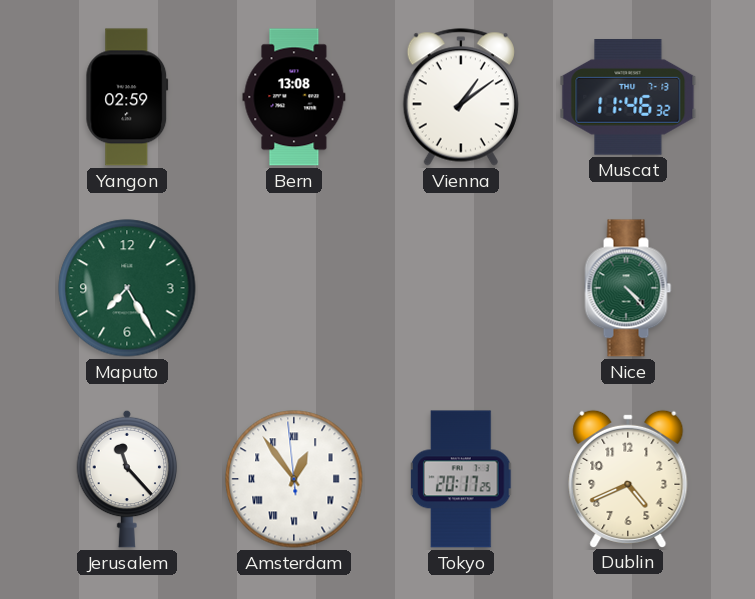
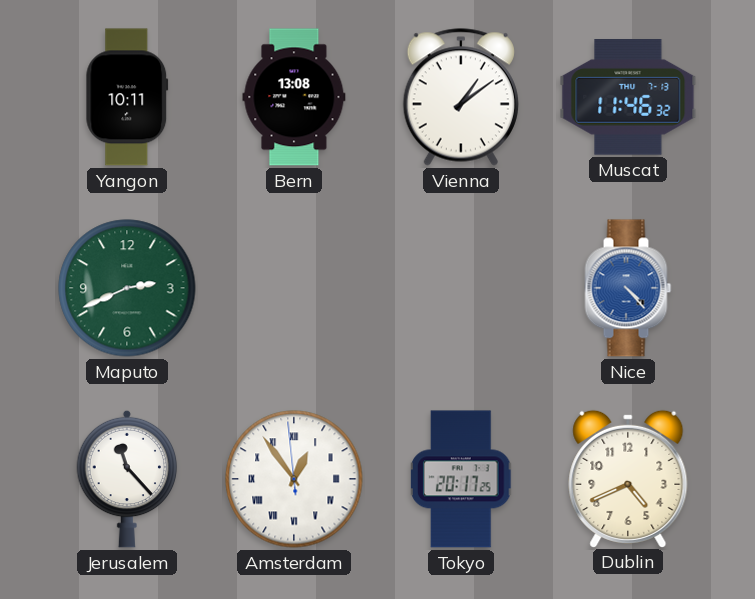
Yangon: 02:59 -> 10:11 (127, 97)
Maputo: 7:25 -> 2:41 (127, 288)
Nice dial: green -> blue (628, 288)
